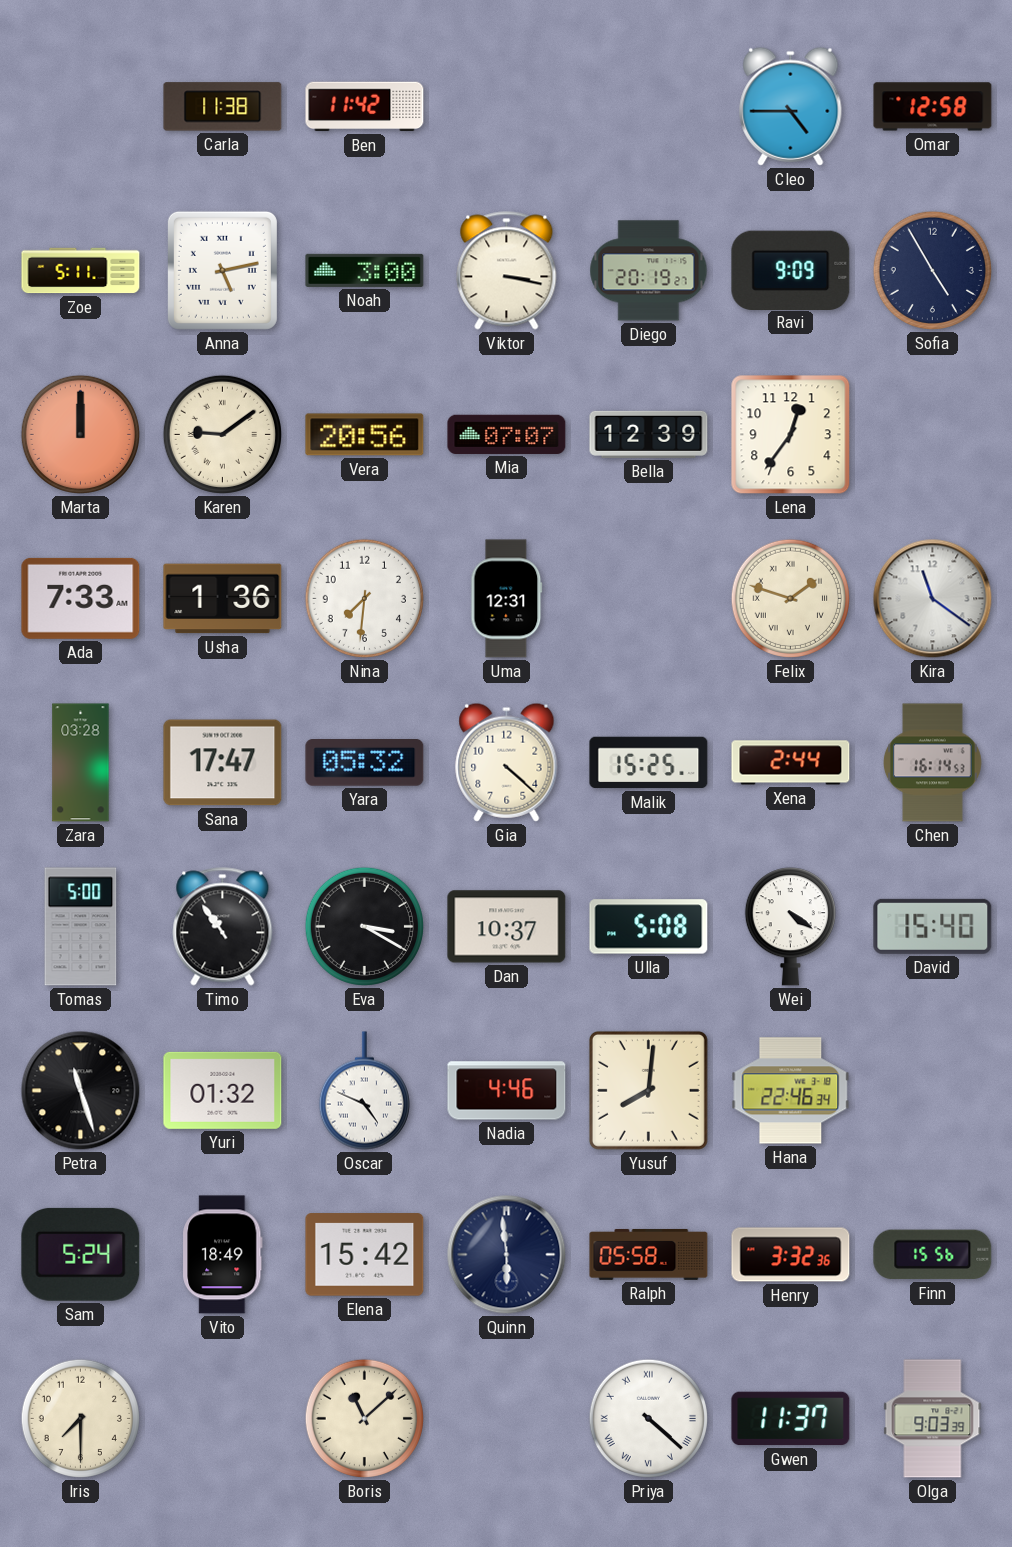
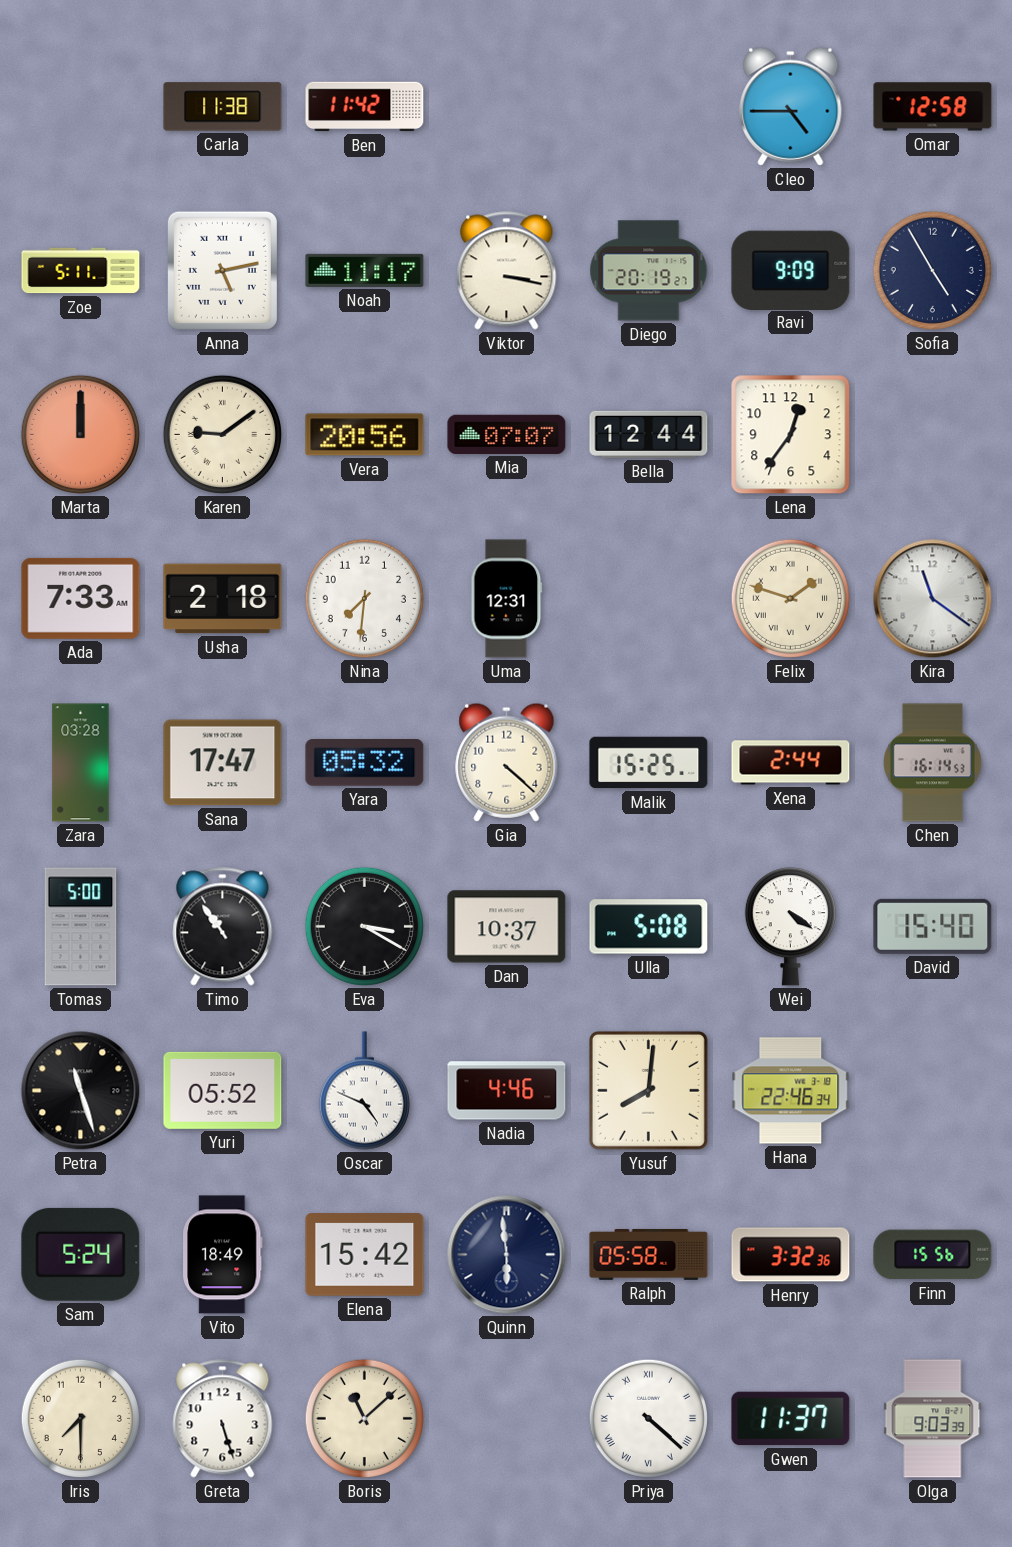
Noah: 3:00 -> 11:17 (365, 270)
Bella: 12:39 -> 12:44 (649, 434)
Usha: 1:36 -> 2:18 (223, 599)
Yuri: 01:32 -> 05:52 (223, 1090)
Greta: none -> 5:27 (223, 1419)
